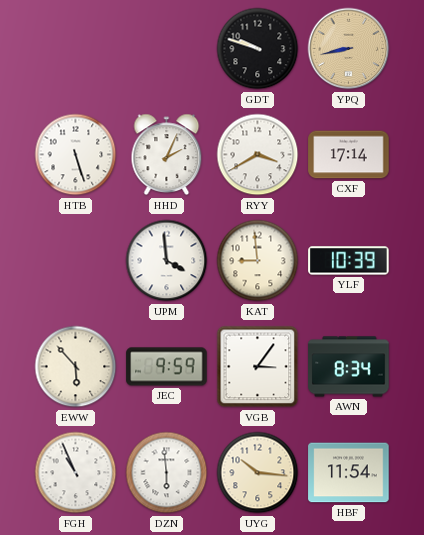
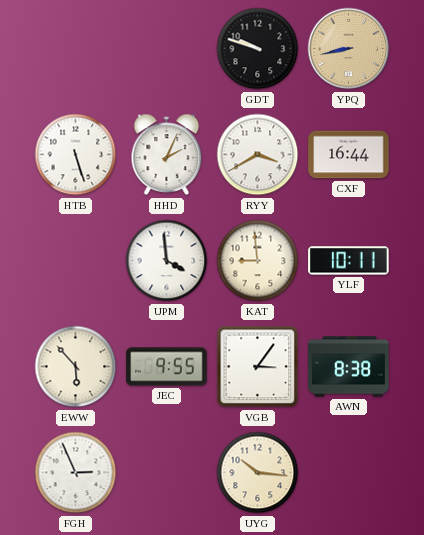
CXF: 17:14 -> 16:44 (349, 155)
YLF: 10:39 -> 10:11 (349, 261)
JEC: 9:59 -> 9:55 (167, 367)
AWN: 8:34 -> 8:38 (349, 367)
FGH: 10:56 -> 2:56 (76, 473)
DZN: 5:59 -> none (167, 473)
HBF: 11:54 -> none (349, 473)
